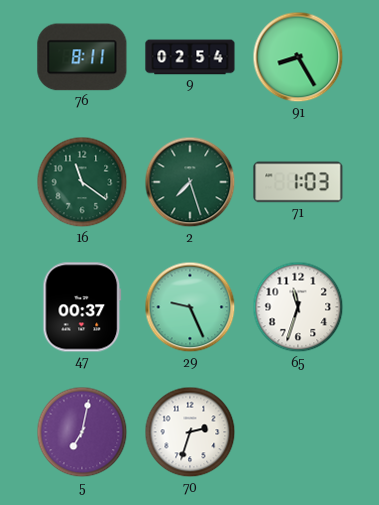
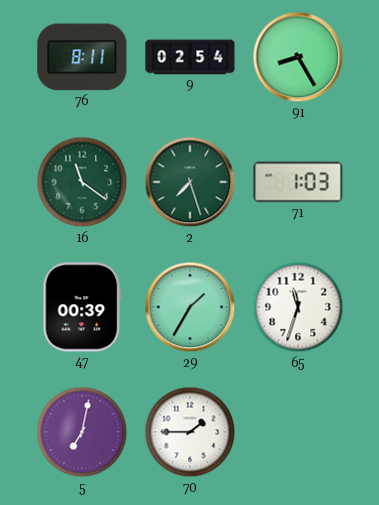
47: 00:37 -> 00:39 (82, 307)
29: 9:26 -> 1:35 (190, 307)
70: 2:33 -> 1:45 (190, 432)
